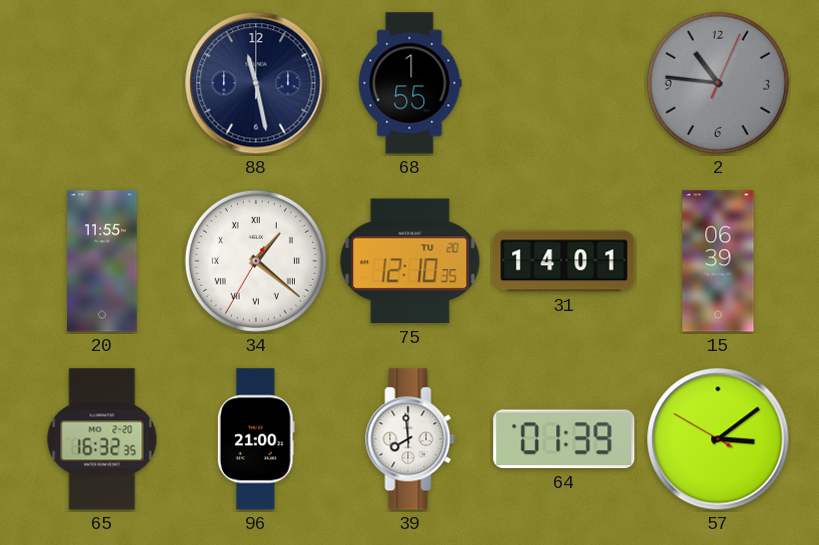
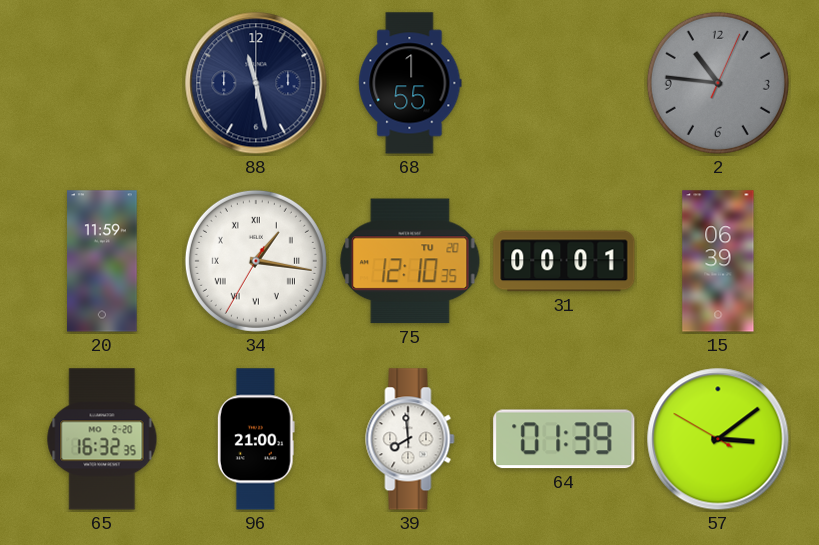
20: 11:55 -> 11:59 (102, 261)
34: 1:21 -> 1:16 (256, 261)
31: 14:01 -> 00:01 (564, 261)
